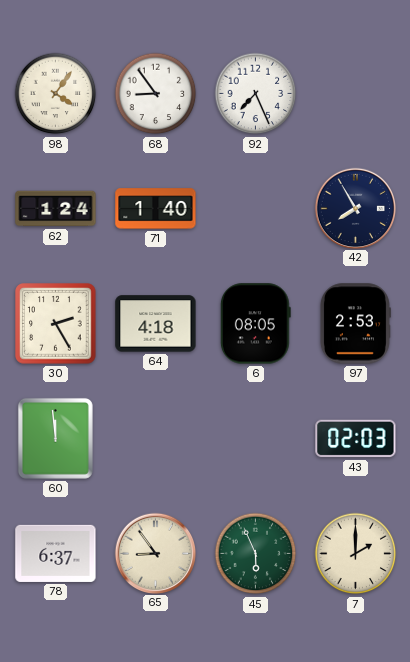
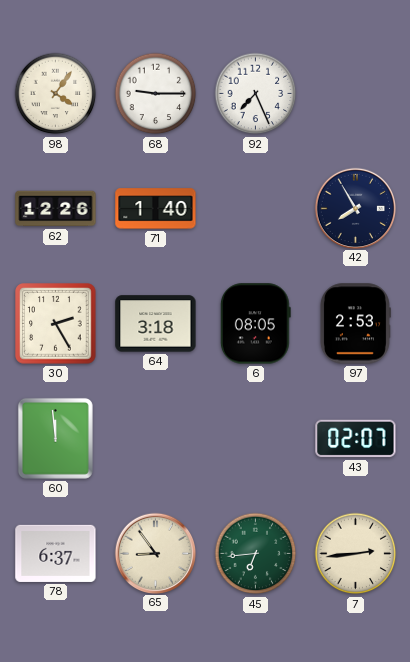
68: 8:54 -> 9:15 (156, 94)
62: 1:24 -> 12:26 (56, 209)
64: 4:18 -> 3:18 (156, 324)
43: 02:03 -> 02:07 (356, 439)
45: 5:56 -> 6:44 (256, 554)
7: 2:00 -> 2:44 (356, 554)
